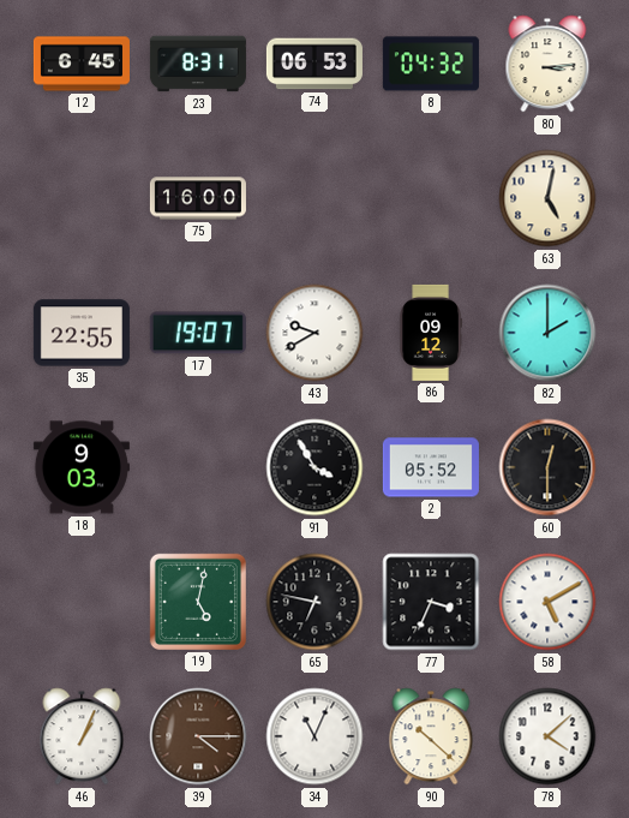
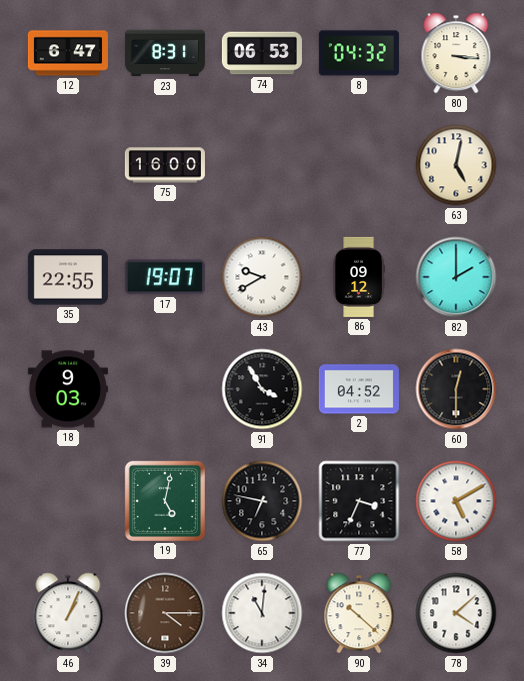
12: 6:45 -> 6:47 (68, 53)
80: 3:14 -> 3:16 (456, 53)
2: 05:52 -> 04:52 (359, 389)
34: 11:04 -> 11:01 (262, 613)
